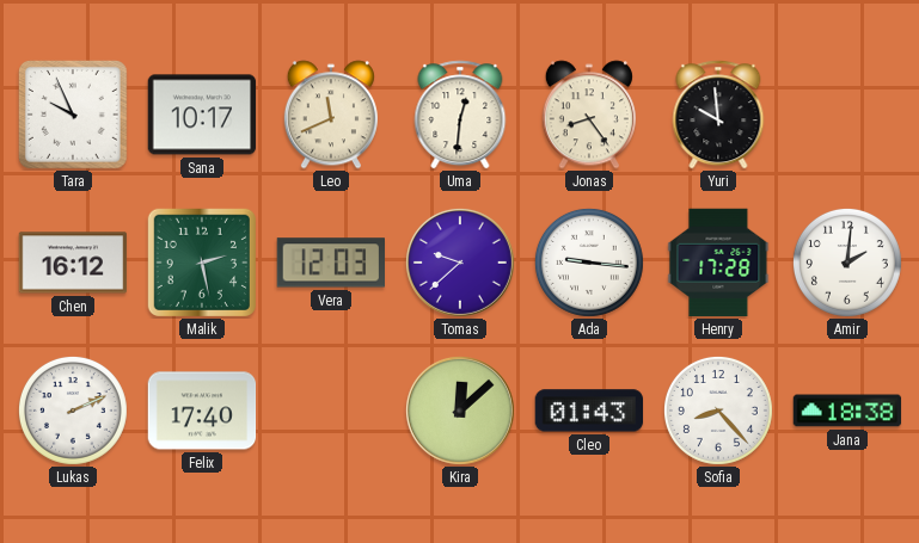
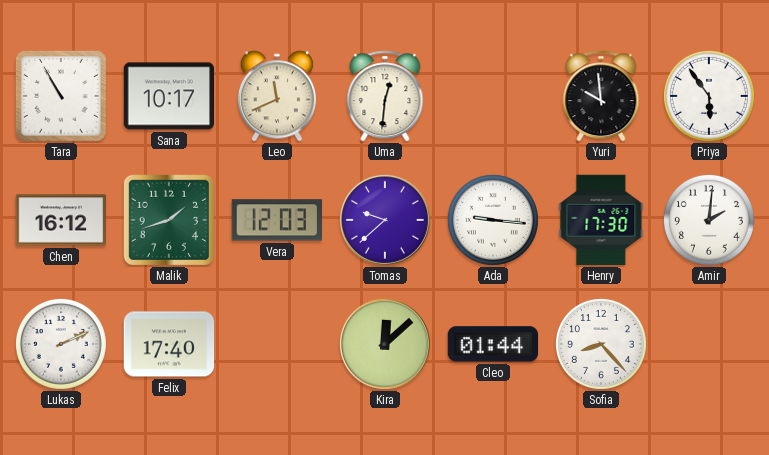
Tara: 9:56 -> 10:55 (61, 96)
Jonas: 8:24 -> none (589, 115)
Priya: none -> 5:54 (709, 96)
Malik: 2:28 -> 1:42 (168, 219)
Henry: 17:28 -> 17:30 (601, 220)
Cleo: 01:43 -> 01:44 (493, 344)
Jana: 18:38 -> none (847, 411)
